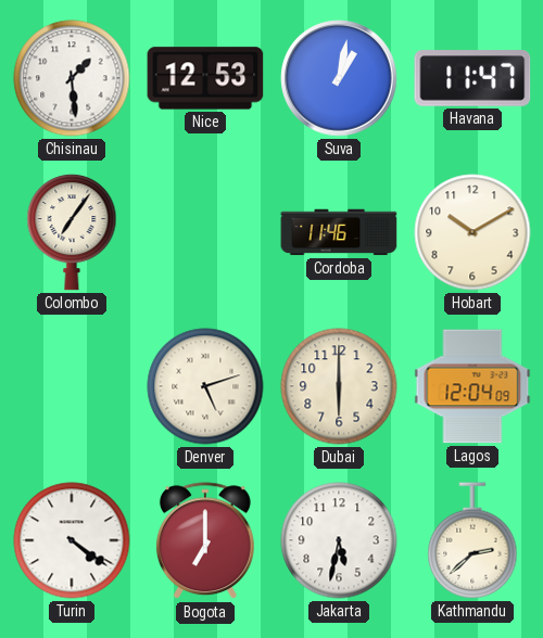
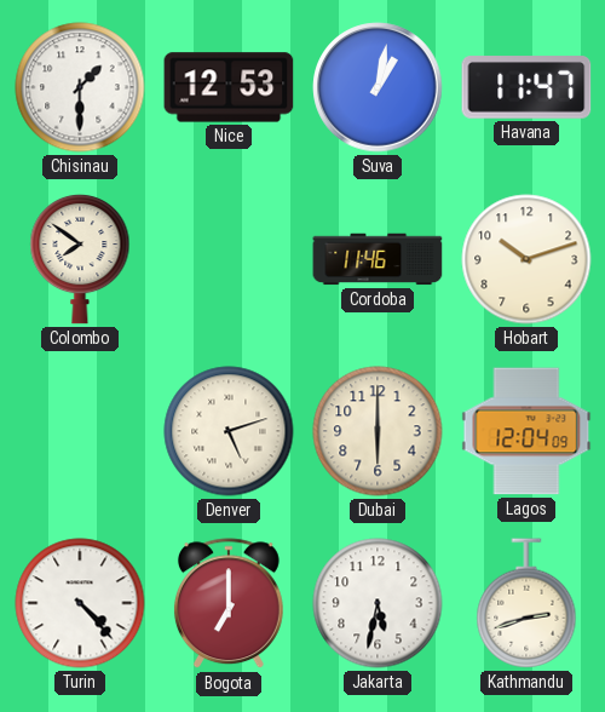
Chisinau: 1:29 -> 1:30 (80, 87)
Colombo: 7:06 -> 7:51 (80, 259)
Hobart: 10:10 -> 10:12 (526, 259)
Turin: 4:21 -> 4:23 (80, 603)
Kathmandu: 2:38 -> 2:42 (526, 603)
